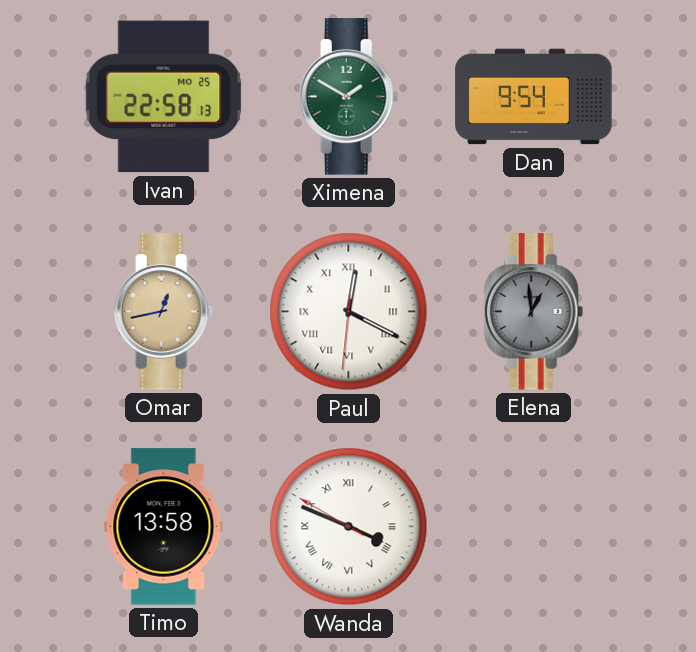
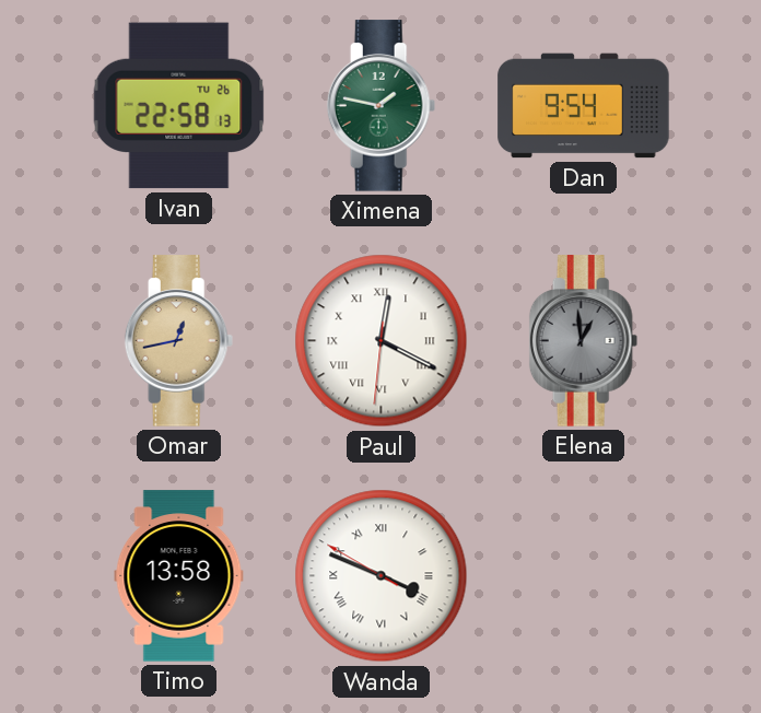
Ivan date: MO 25 -> TU 26 (179, 106)
Ximena: 1:50 -> 1:47 (382, 106)
